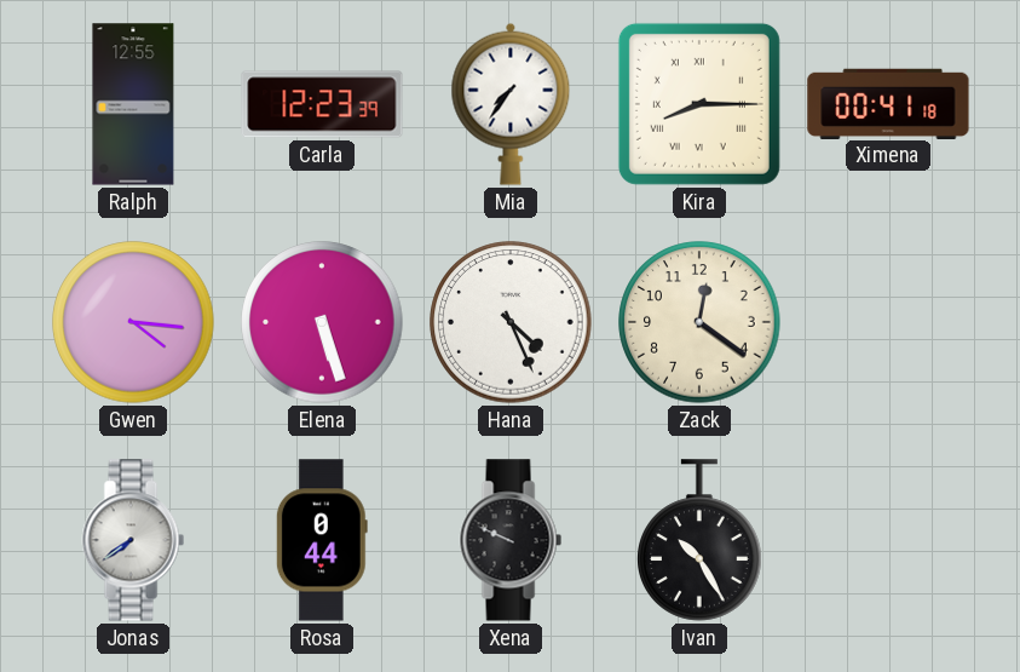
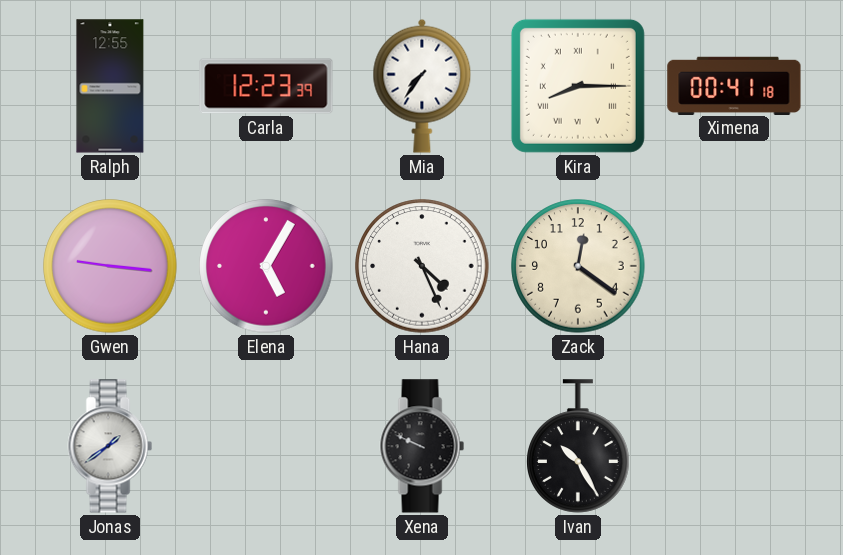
Gwen: 4:16 -> 9:16 (110, 266)
Elena: 5:27 -> 5:05 (266, 266)
Jonas: 7:39 -> 1:39 (110, 446)
Rosa: 0:44 -> none (322, 540)
